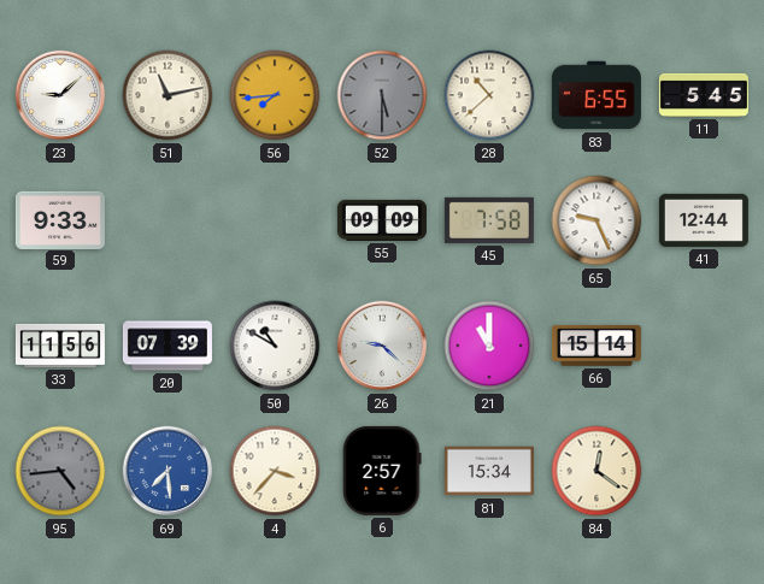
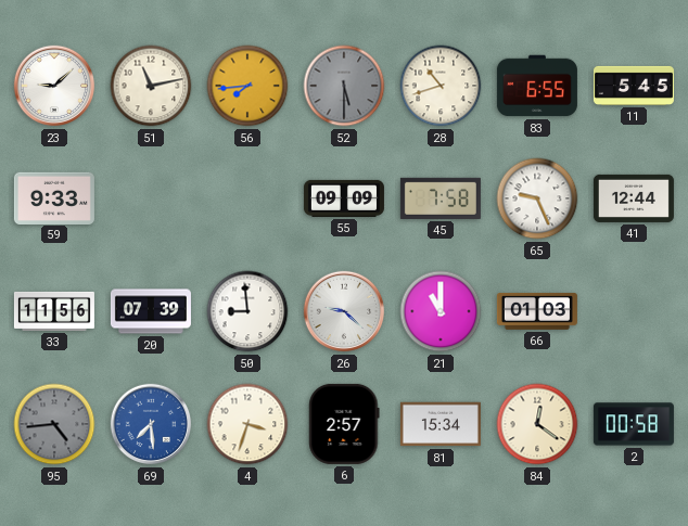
28: 10:38 -> 10:42 (441, 86)
50: 10:50 -> 8:59 (247, 311)
66: 15:14 -> 01:03 (537, 312)
4: 3:37 -> 3:33 (247, 424)
2: none -> 00:58 (634, 424)
